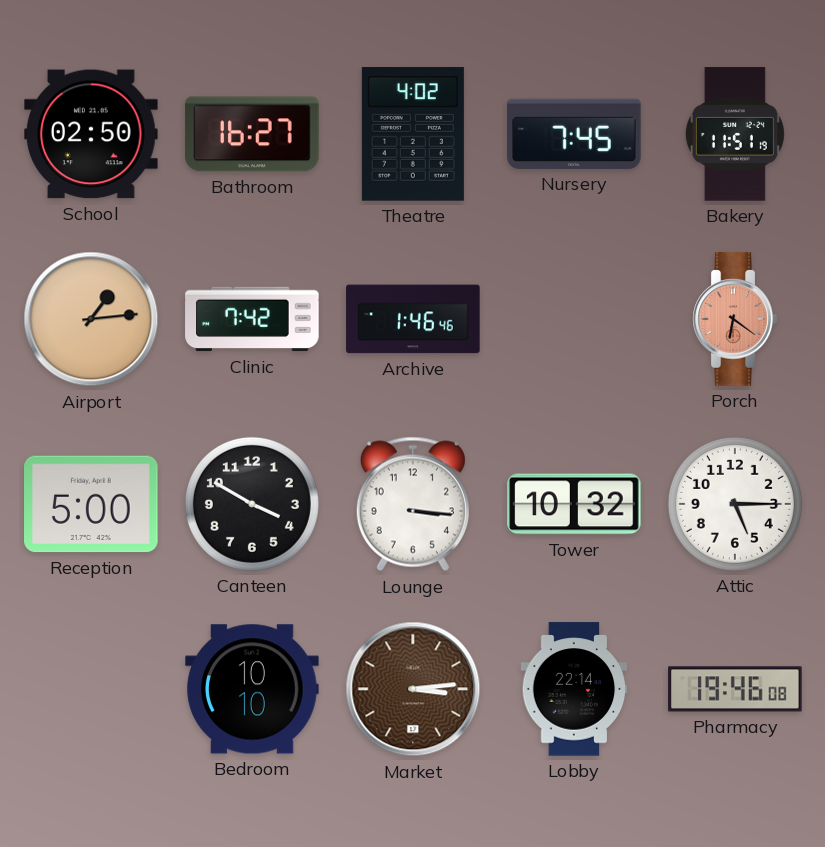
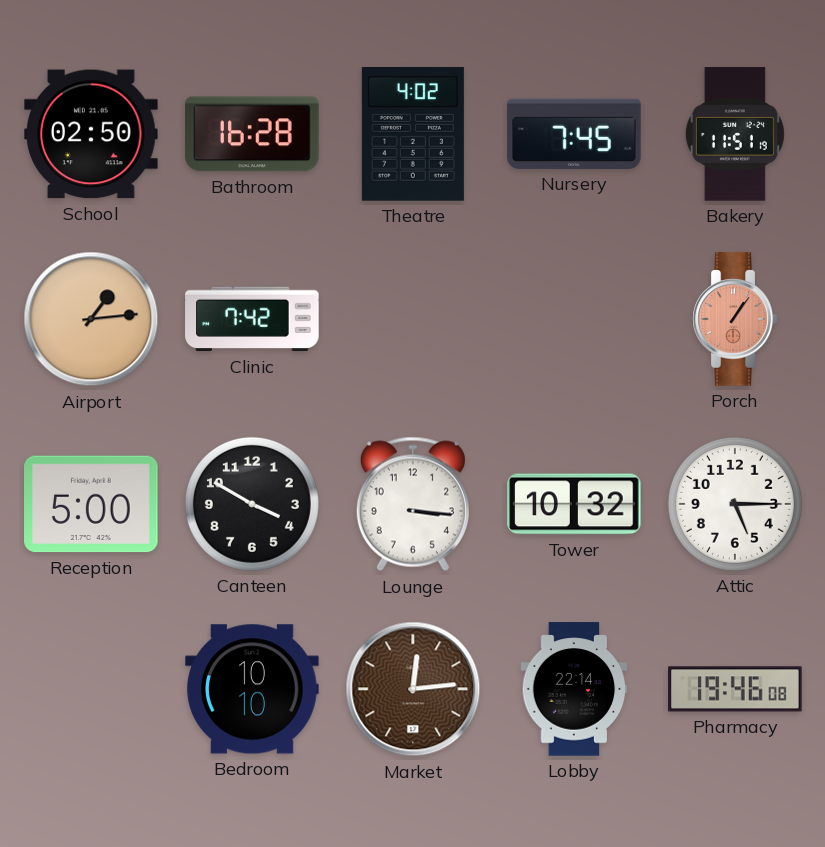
Bathroom: 16:27 -> 16:28 (252, 134)
Archive: 1:46 -> none (413, 319)
Porch: 6:21 -> 1:06 (735, 319)
Market: 3:14 -> 12:14 (413, 689)
